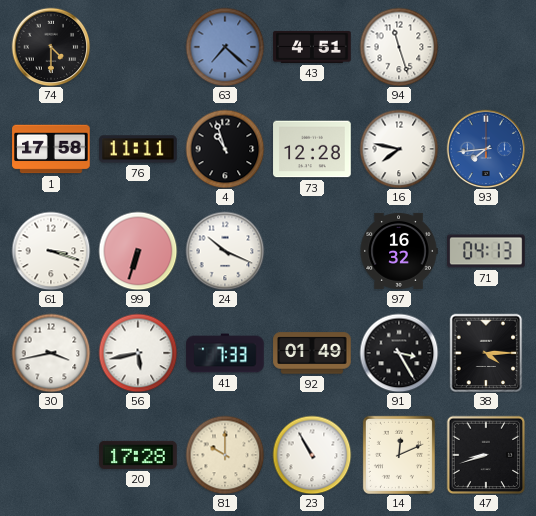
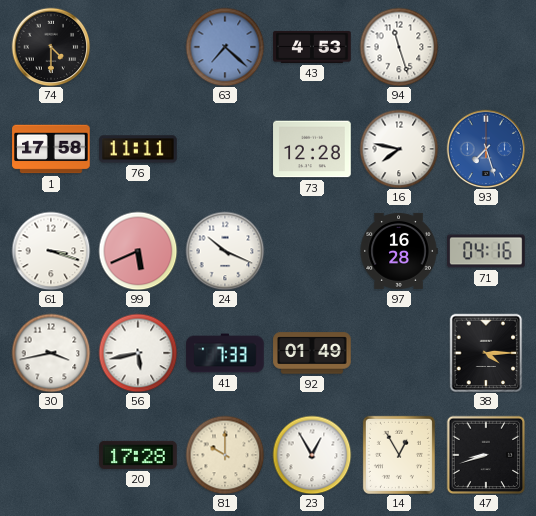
43: 4:51 -> 4:53 (312, 47)
4: 10:57 -> none (225, 149)
93: 7:44 -> 7:27 (486, 149)
99: 6:33 -> 5:41 (138, 251)
97: 16:32 -> 16:28 (399, 251)
71: 04:13 -> 04:16 (486, 251)
91: 3:25 -> none (399, 353)
23: 10:55 -> 12:55 (312, 455)
14: 12:11 -> 12:55 (399, 455)
